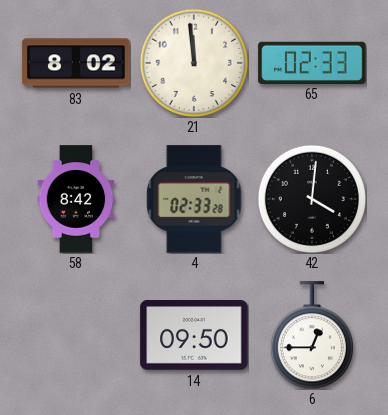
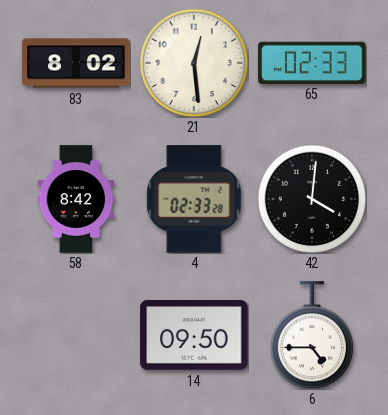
21: 11:59 -> 12:29 (193, 62)
6: 12:45 -> 4:45 (312, 335)
